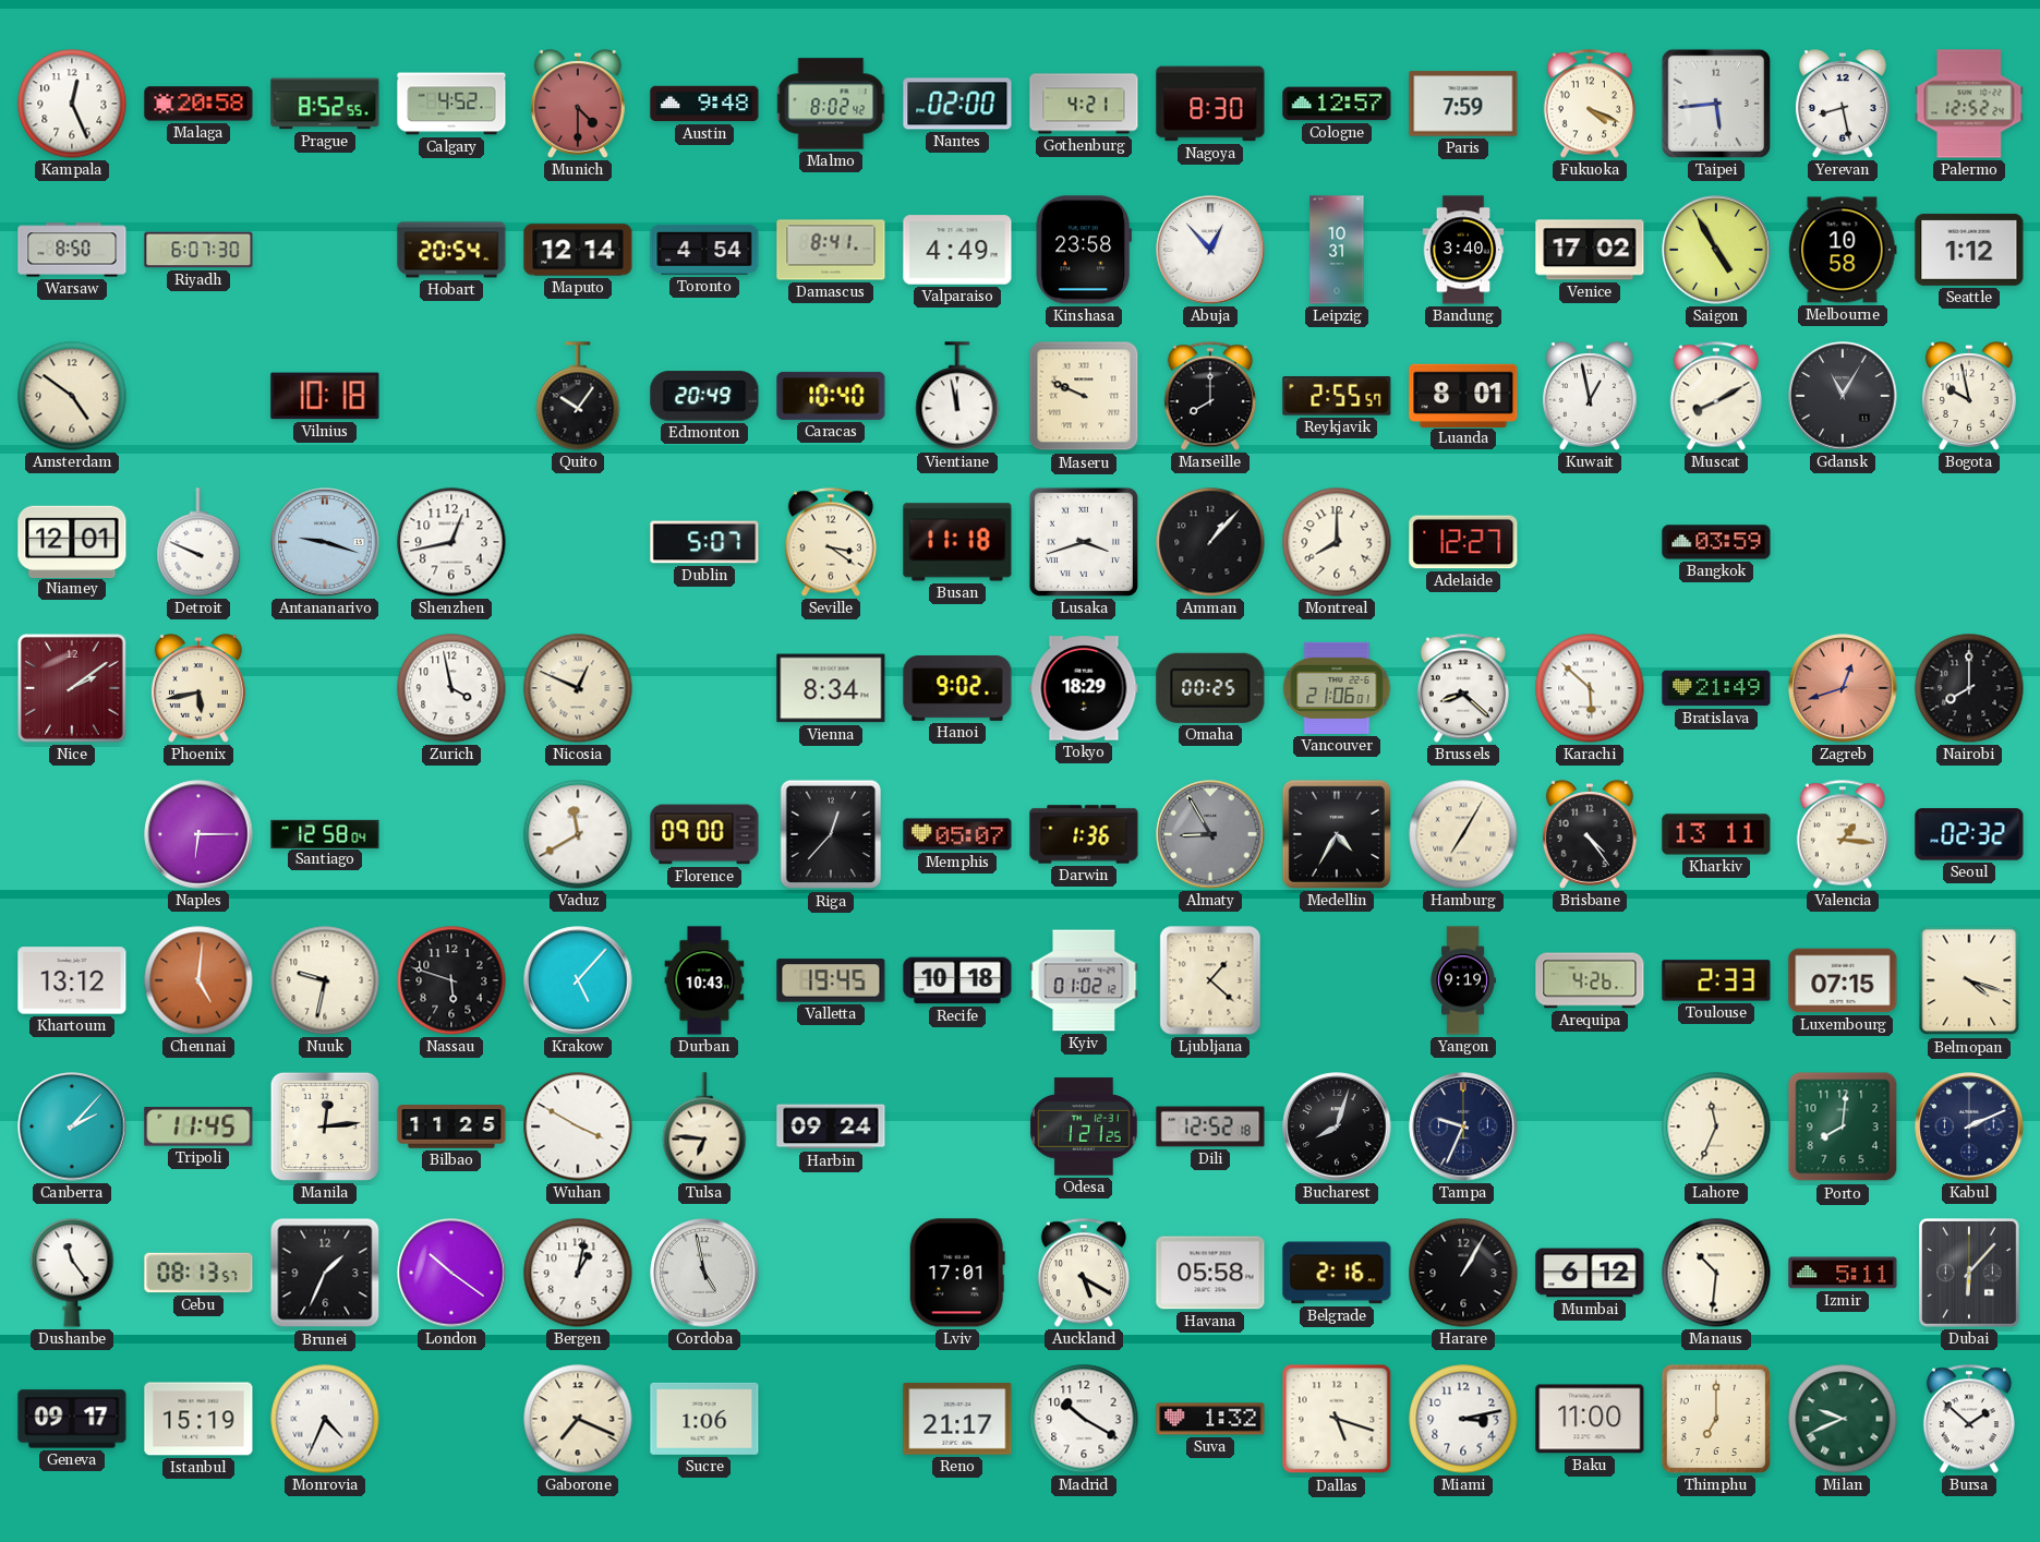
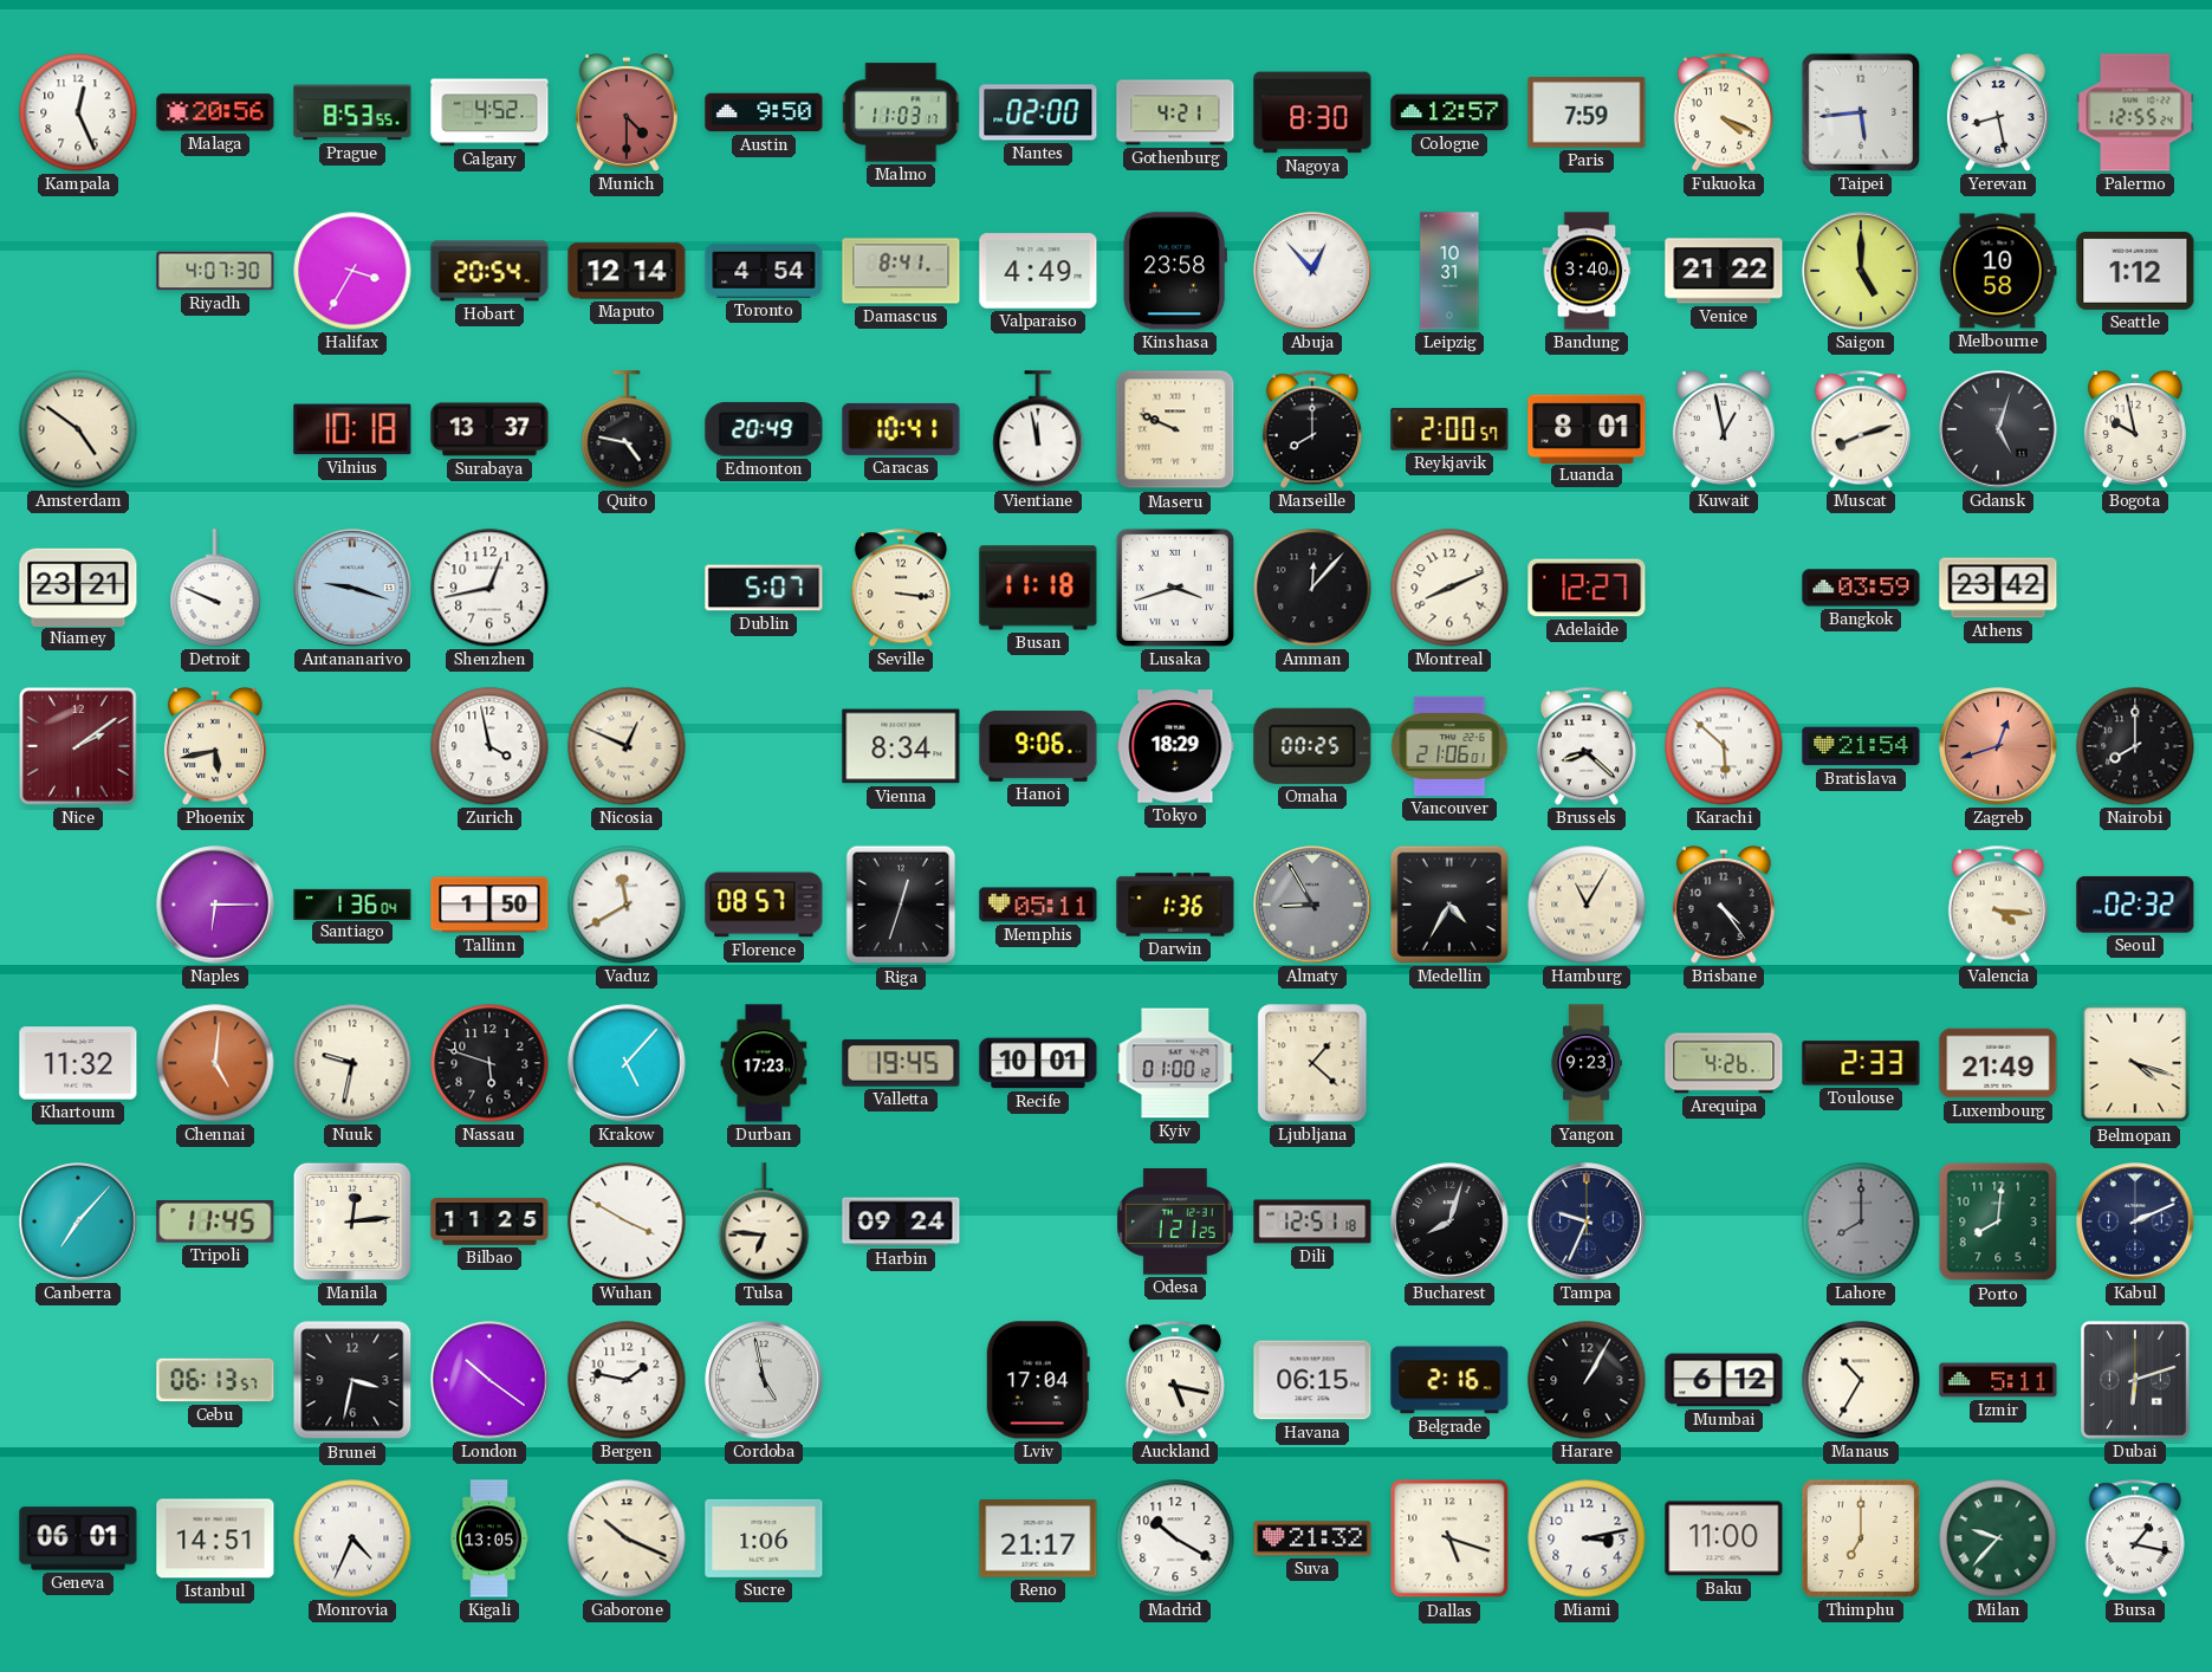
Malaga: 20:58 -> 20:56 (215, 112)
Prague: 8:52 -> 8:53 (352, 112)
Austin: 9:48 -> 9:50 (764, 112)
Malmo: 8:02 -> 11:03 (901, 112)
Palermo: 12:52 -> 12:55 (2135, 112)
Warsaw: 8:50 -> none (72, 250)
Riyadh: 6:07 -> 4:07 (215, 271)
Halifax: none -> 3:35 (352, 271)
Venice: 17:02 -> 21:22 (1724, 271)
Saigon: 4:55 -> 5:00 (1861, 271)
Surabaya: none -> 13:37 (489, 429)
Quito: 10:06 -> 4:47 (627, 429)
Caracas: 10:40 -> 10:41 (901, 429)
Reykjavik: 2:55 -> 2:00 (1449, 429)
Muscat: 8:10 -> 8:12 (1861, 429)
Gdansk: 11:05 -> 5:03 (1998, 429)
Niamey: 12:01 -> 23:21 (78, 587)
Seville: 3:21 -> 3:16 (901, 588)
Amman: 1:07 -> 12:07 (1312, 588)
Montreal: 8:00 -> 8:11 (1449, 588)
Athens: none -> 23:42 (1998, 588)
Hanoi: 9:02 -> 9:06 (1038, 746)
Bratislava: 21:49 -> 21:54 (1861, 746)
Santiago: 12:58 -> 1:36 (352, 903)
Tallinn: none -> 1:50 (489, 905)
Florence: 09:00 -> 08:57 (764, 905)
Riga: 12:37 -> 12:33 (901, 905)
Memphis: 05:07 -> 05:11 (1038, 905)
Hamburg: 7:05 -> 11:05 (1587, 905)
Kharkiv: 13:11 -> none (1716, 834)
Valencia: 1:16 -> 4:16 (1998, 905)
Khartoum: 13:12 -> 11:32 (78, 1063)
Durban: 10:43 -> 17:23 (764, 1063)
Recife: 10:18 -> 10:01 (1038, 1063)
Kyiv: 01:02 -> 01:00 (1175, 1063)
Yangon: 9:19 -> 9:23 (1587, 1063)
Luxembourg: 07:15 -> 21:49 (1998, 1063)
Canberra: 2:07 -> 7:07 (78, 1221)
Dili: 12:52 -> 12:51 (1312, 1221)
Lahore: 11:34 -> 8:00 (1861, 1221)
Lahore dial: cream -> grey (1861, 1221)
Dushanbe: 11:24 -> none (72, 1273)
Cebu: 08:13 -> 06:13 (215, 1380)
Brunei: 1:34 -> 3:32 (352, 1380)
Bergen: 1:02 -> 1:47 (627, 1380)
Lviv: 17:01 -> 17:04 (1038, 1380)
Auckland: 5:20 -> 5:17 (1175, 1380)
Havana: 05:58 -> 06:15 (1312, 1380)
Manaus: 10:31 -> 10:35 (1861, 1380)
Dubai: 6:07 -> 6:12 (2136, 1380)
Geneva: 09:17 -> 06:01 (78, 1538)
Istanbul: 15:19 -> 14:51 (215, 1538)
Kigali: none -> 13:05 (488, 1538)
Gaborone: 7:19 -> 10:19 (627, 1538)
Suva: 1:32 -> 21:32 (1312, 1538)
Milan: 9:41 -> 9:37 (1998, 1538)
Bursa: 1:52 -> 1:17 (2135, 1538)
